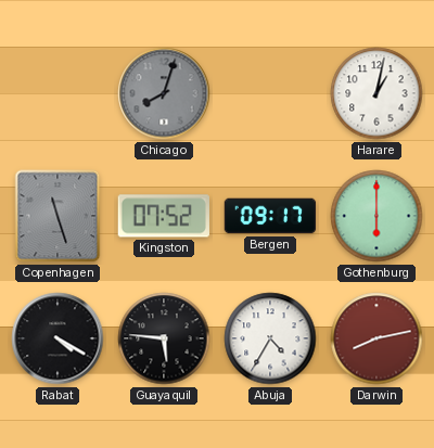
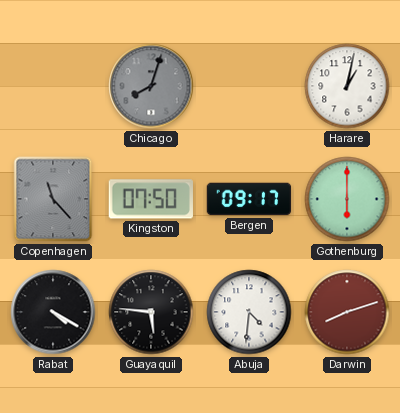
Copenhagen: 11:27 -> 11:23 (53, 199)
Kingston: 07:52 -> 07:50 (151, 199)
Abuja: 4:35 -> 4:31 (249, 312)
Darwin: 8:13 -> 8:12 (347, 312)
